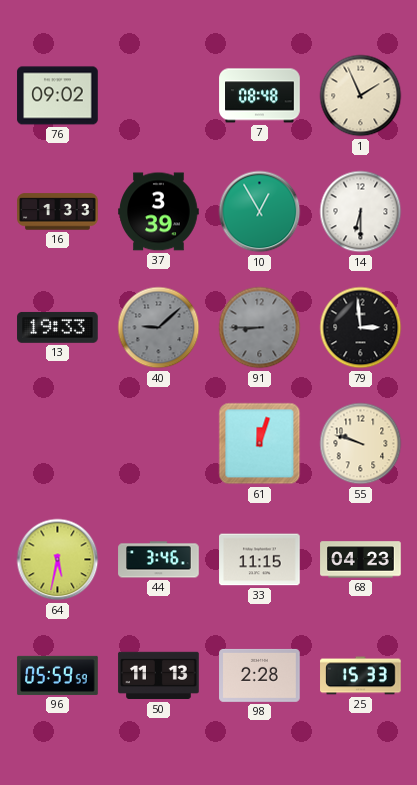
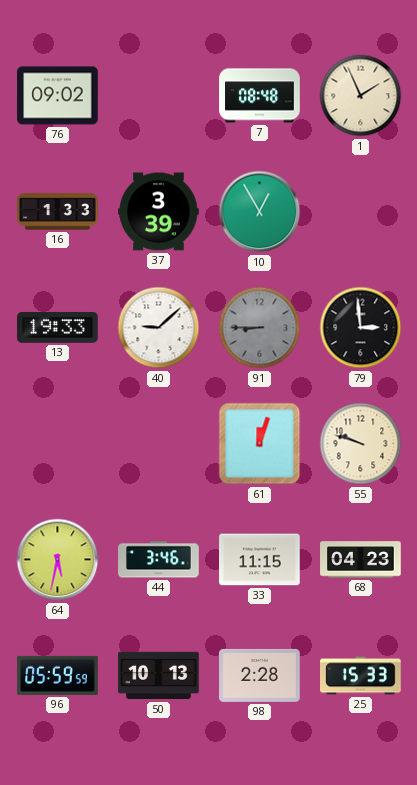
14: 6:30 -> none (361, 212)
40 dial: grey -> white (159, 328)
50: 11:13 -> 10:13 (159, 676)
